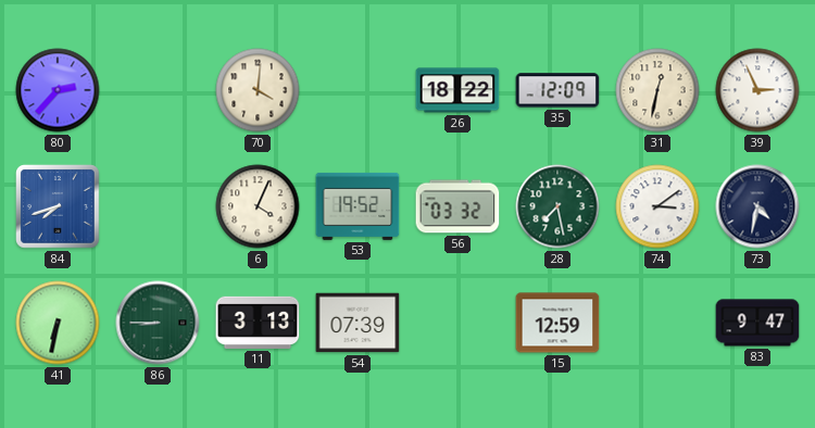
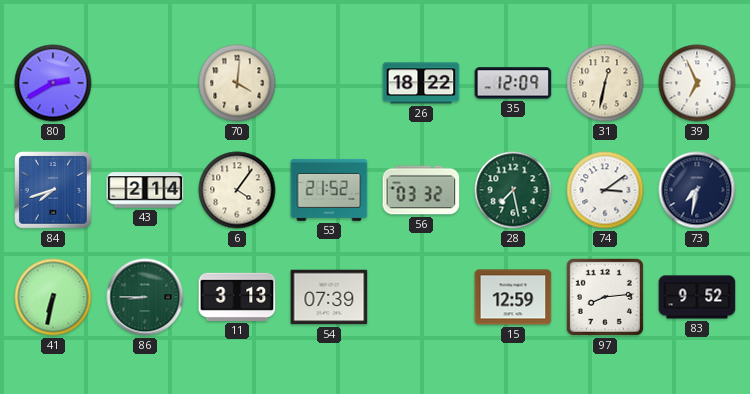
80: 2:37 -> 2:40 (53, 83)
39: 2:56 -> 6:56 (697, 83)
43: none -> 2:14 (145, 190)
6: 4:04 -> 4:06 (237, 190)
53: 19:52 -> 21:52 (329, 190)
73: 4:32 -> 7:32 (697, 190)
97: none -> 8:14 (605, 297)
83: 9:47 -> 9:52 (697, 297)
